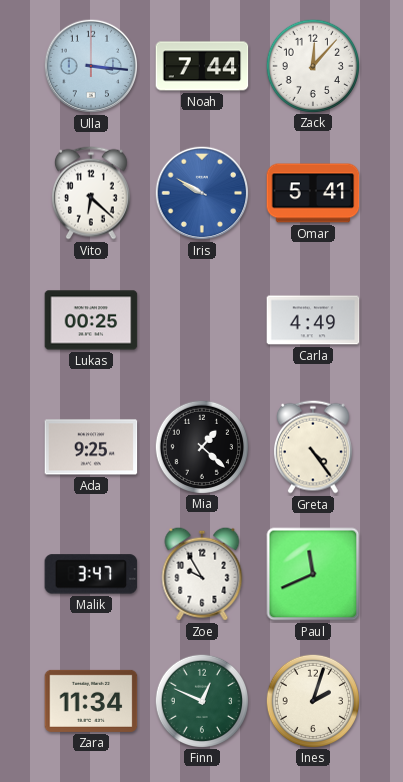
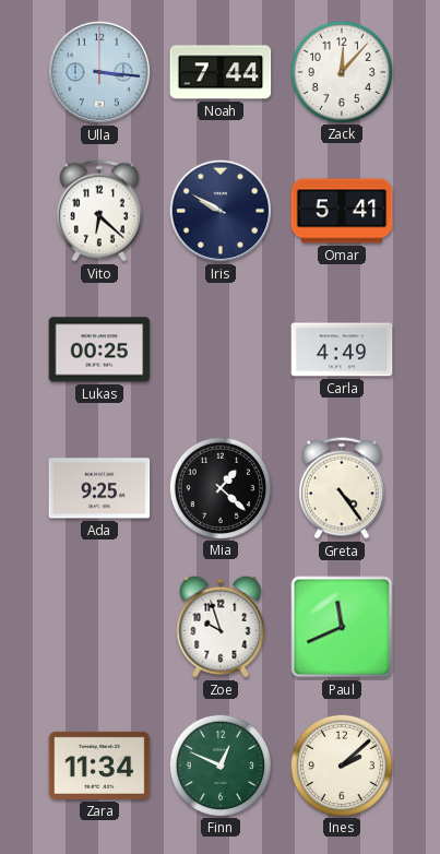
Iris dial: blue -> navy (221, 211)
Malik: 3:47 -> none (91, 574)
Zoe: 9:55 -> 9:57 (221, 627)
Ines: 2:03 -> 2:08 (341, 764)
